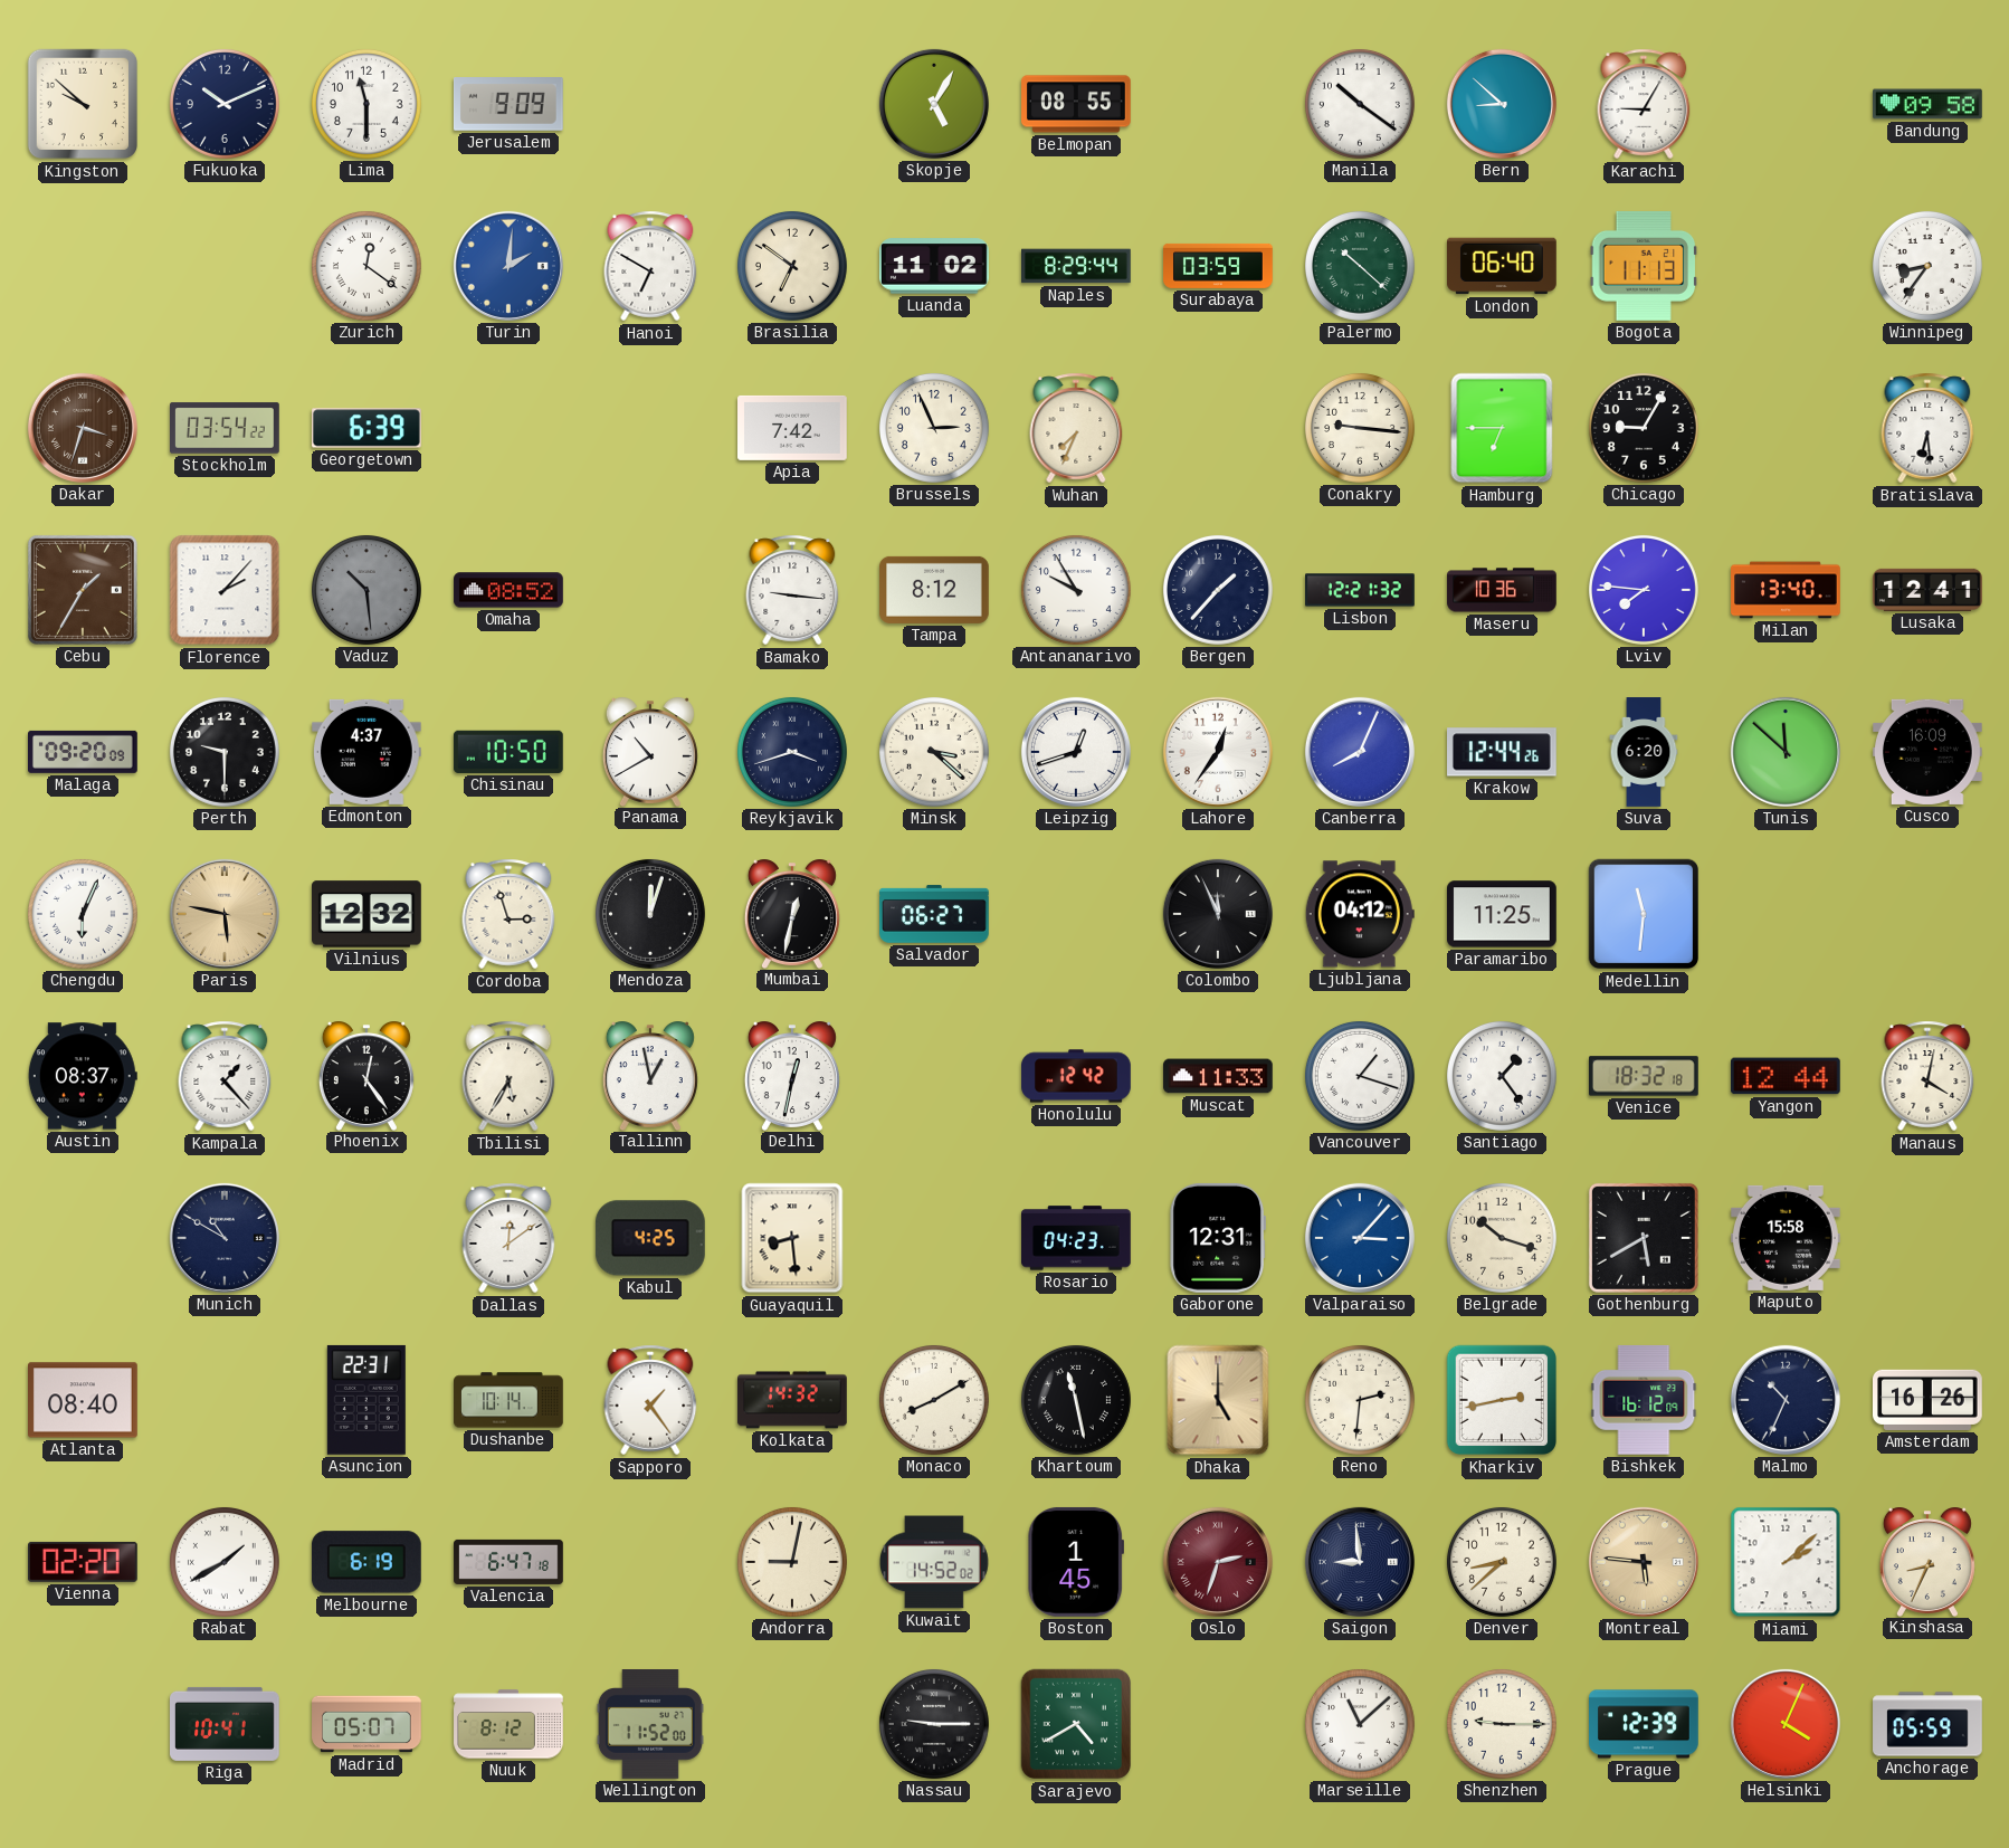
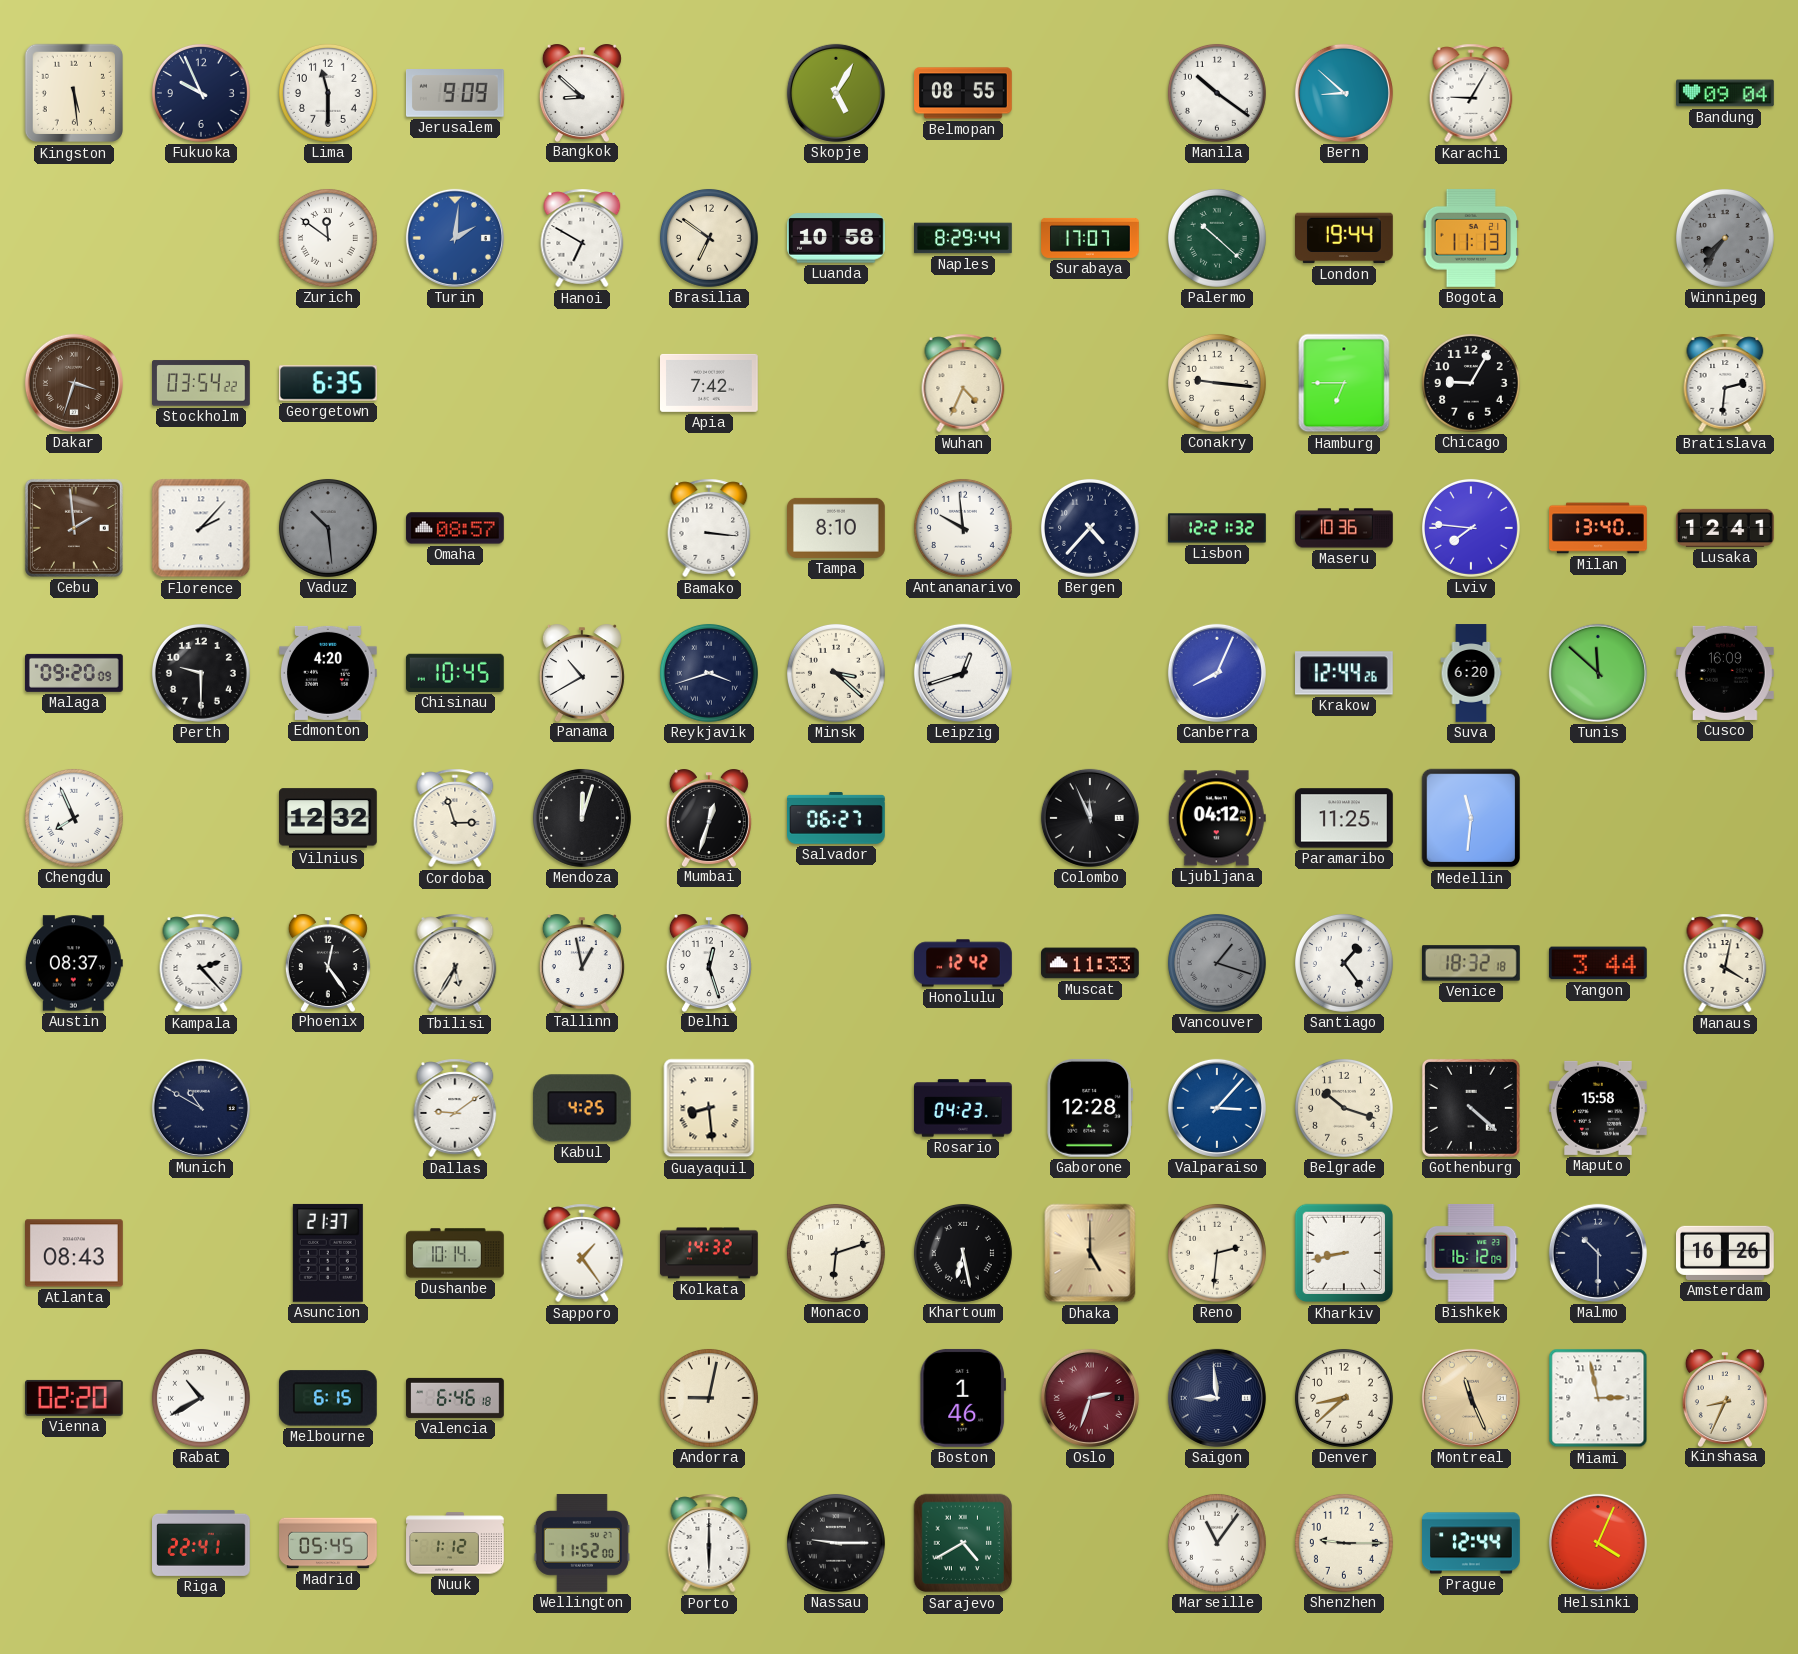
Kingston: 9:52 -> 5:29 (74, 93)
Fukuoka: 10:11 -> 9:56 (201, 93)
Bangkok: none -> 8:52 (582, 93)
Bandung: 09:58 -> 09:04 (1726, 93)
Zurich: 12:21 -> 11:51 (328, 238)
Luanda: 11:02 -> 10:58 (837, 238)
Surabaya: 03:59 -> 17:07 (1090, 238)
London: 06:40 -> 19:44 (1345, 238)
Winnipeg: 8:36 -> 7:36 (1725, 238)
Winnipeg dial: white -> grey (1725, 238)
Georgetown: 6:39 -> 6:35 (329, 383)
Brussels: 2:56 -> none (934, 428)
Wuhan: 7:34 -> 4:34 (963, 383)
Bratislava: 6:29 -> 2:31 (1725, 383)
Cebu: 1:35 -> 1:59 (74, 528)
Omaha: 08:52 -> 08:57 (455, 528)
Bamako: 9:16 -> 3:16 (709, 528)
Tampa: 8:12 -> 8:10 (837, 528)
Antananarivo: 9:55 -> 9:59 (963, 528)
Bergen: 1:37 -> 4:37 (1090, 528)
Edmonton: 4:37 -> 4:20 (329, 673)
Chisinau: 10:50 -> 10:45 (455, 673)
Lahore: 12:36 -> none (1218, 752)
Chengdu: 6:04 -> 7:56 (74, 818)
Paris: 5:47 -> none (225, 914)
Mumbai: 12:32 -> 12:33 (709, 818)
Kampala: 1:23 -> 2:23 (201, 963)
Delhi: 12:32 -> 12:27 (709, 963)
Vancouver dial: white -> grey (1217, 963)
Yangon: 12:44 -> 3:44 (1598, 963)
Dallas: 12:09 -> 9:09 (455, 1108)
Gaborone: 12:31 -> 12:28 (1089, 1108)
Gothenburg: 5:40 -> 4:22 (1471, 1108)
Atlanta: 08:40 -> 08:43 (75, 1253)
Asuncion: 22:31 -> 21:37 (328, 1253)
Monaco: 8:10 -> 6:12 (836, 1253)
Khartoum: 11:28 -> 6:28 (963, 1253)
Kharkiv: 2:43 -> 8:43 (1344, 1253)
Malmo: 10:34 -> 10:30 (1598, 1253)
Rabat: 1:40 -> 10:40 (201, 1398)
Melbourne: 6:19 -> 6:15 (328, 1398)
Valencia: 6:47 -> 6:46 (455, 1398)
Kuwait: 14:52 -> none (934, 1562)
Boston: 1:45 -> 1:46 (962, 1398)
Montreal: 5:46 -> 11:26 (1471, 1398)
Miami: 2:08 -> 2:58 (1598, 1398)
Riga: 10:41 -> 22:41 (202, 1543)
Madrid: 05:07 -> 05:45 (328, 1543)
Nuuk: 8:12 -> 1:12 (455, 1543)
Porto: none -> 6:00 (709, 1543)
Marseille: 11:08 -> 11:06 (1217, 1543)
Prague: 12:39 -> 12:44 (1471, 1543)
Anchorage: 05:59 -> none (1927, 1724)
